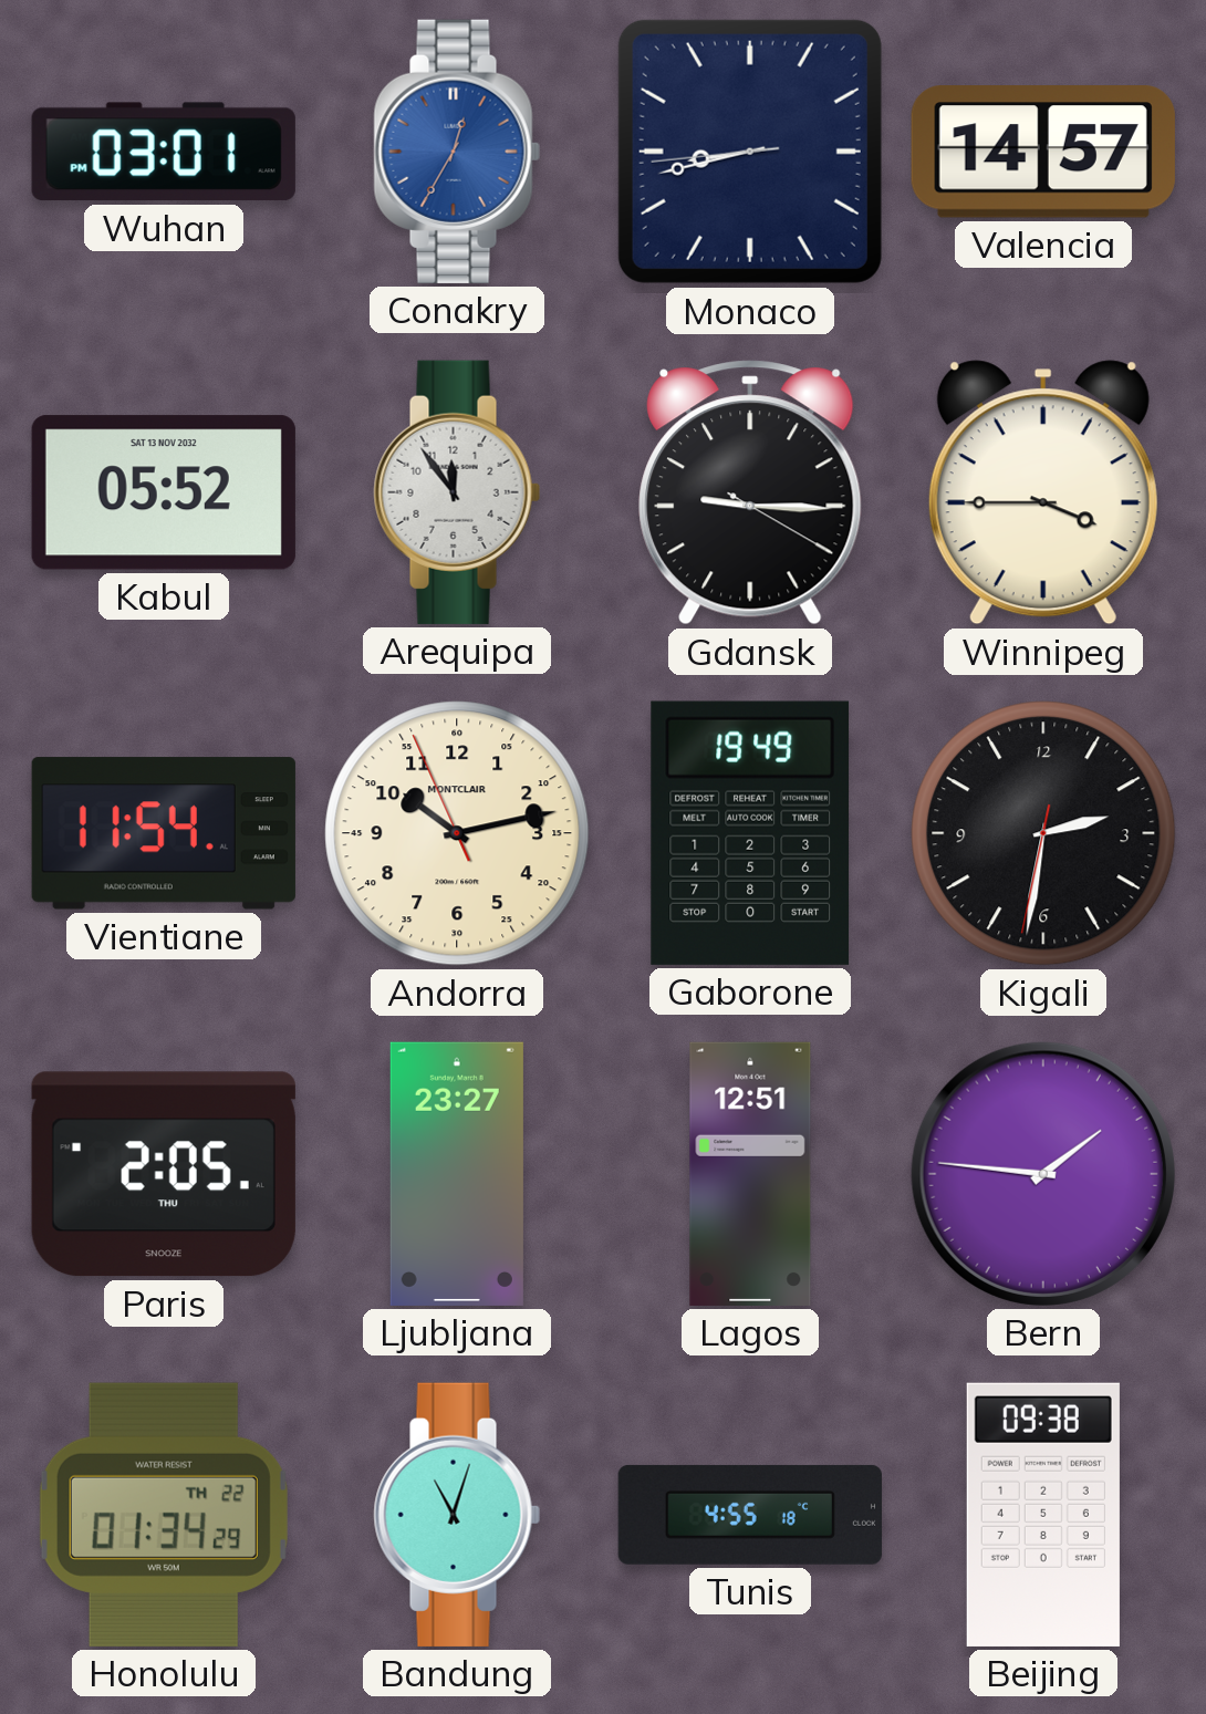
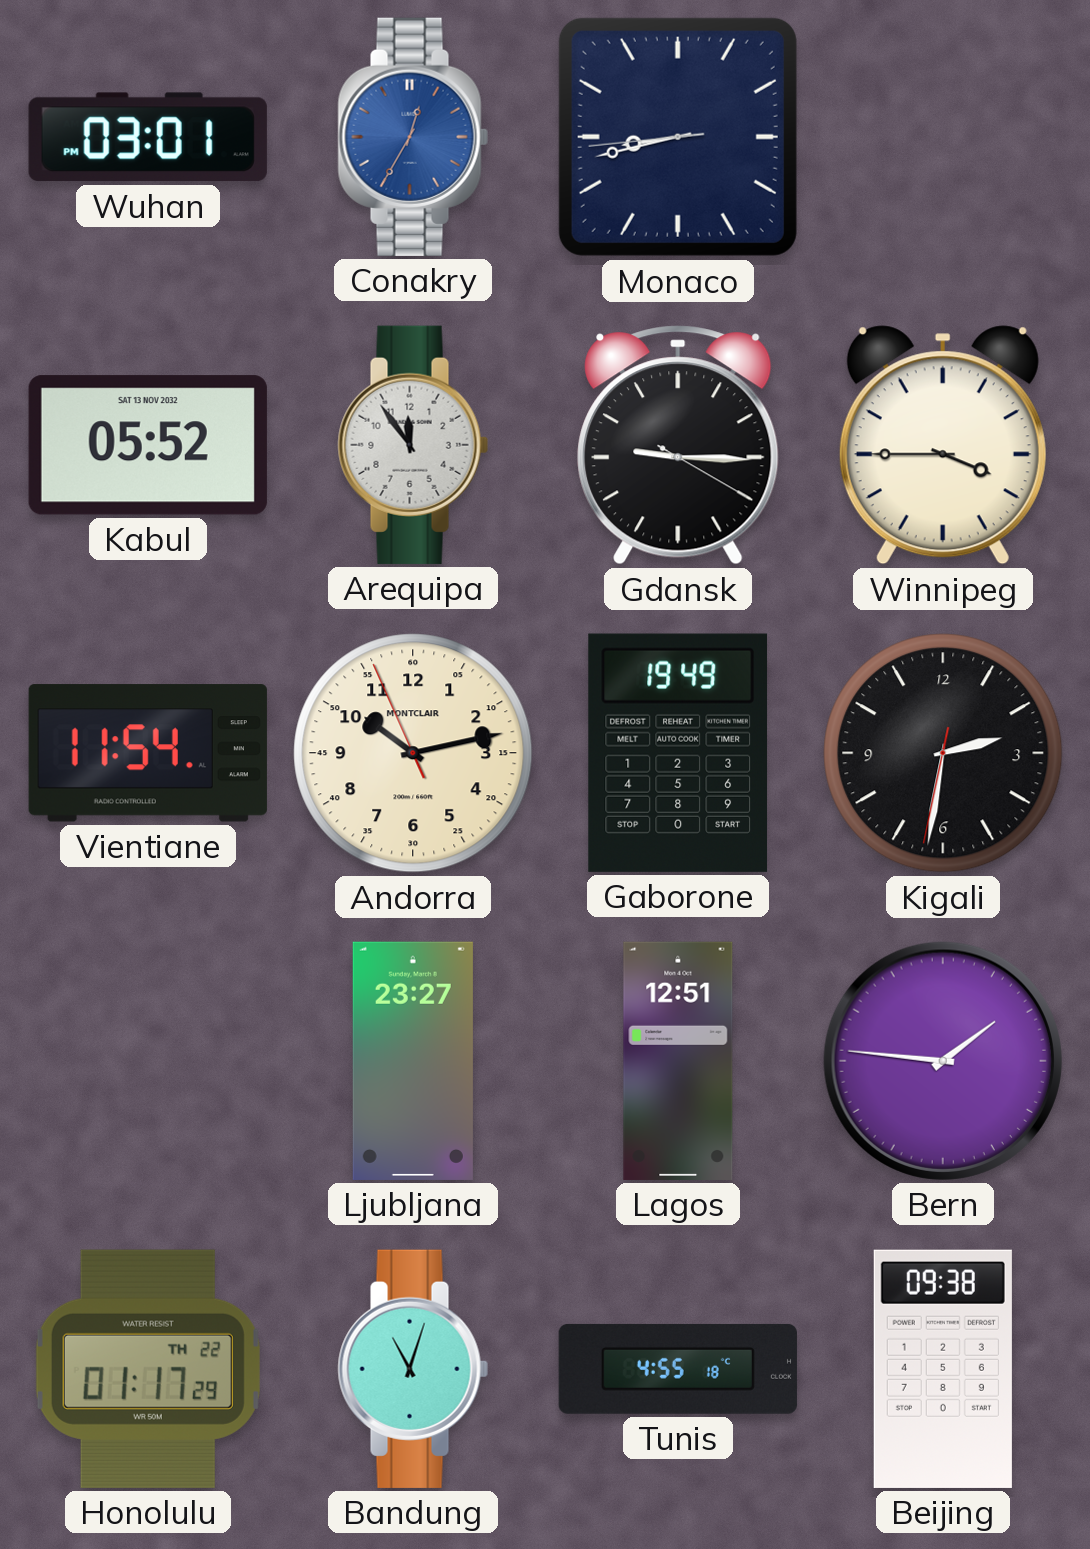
Valencia: 14:57 -> none (1043, 153)
Paris: 2:05 -> none (164, 1174)
Honolulu: 01:34 -> 01:17 (148, 1369)
